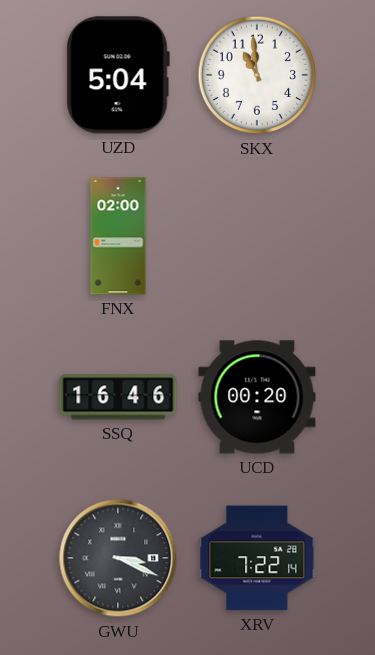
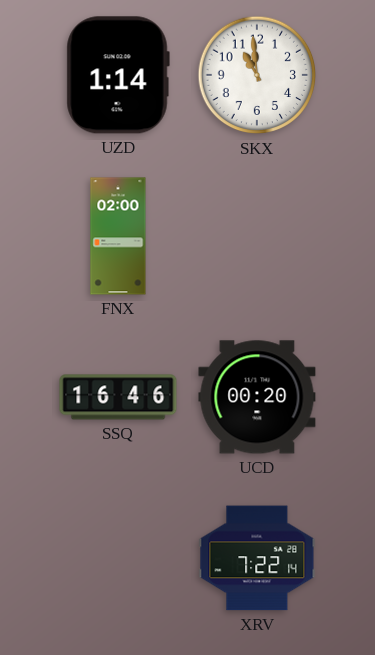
UZD: 5:04 -> 1:14 (118, 75)
GWU: 3:19 -> none (118, 558)
